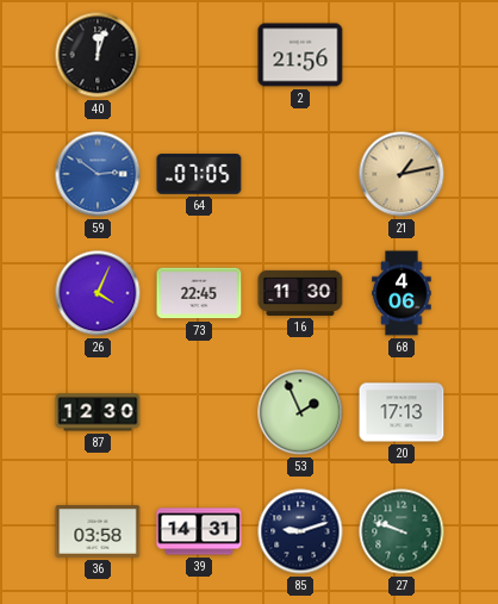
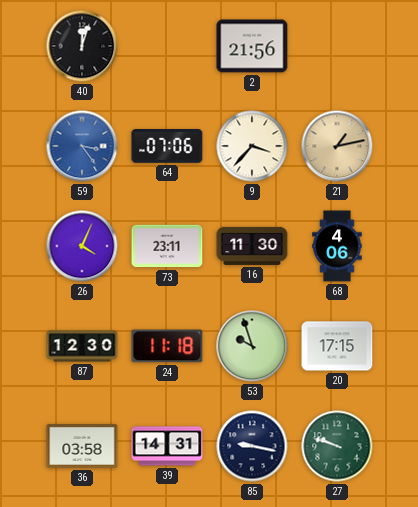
59: 2:51 -> 3:24 (82, 146)
64: 07:05 -> 07:06 (167, 146)
9: none -> 3:37 (252, 146)
73: 22:45 -> 23:11 (167, 246)
24: none -> 11:18 (167, 346)
53: 1:56 -> 9:57 (252, 346)
20: 17:13 -> 17:15 (337, 346)
85: 9:12 -> 9:17 (252, 446)
